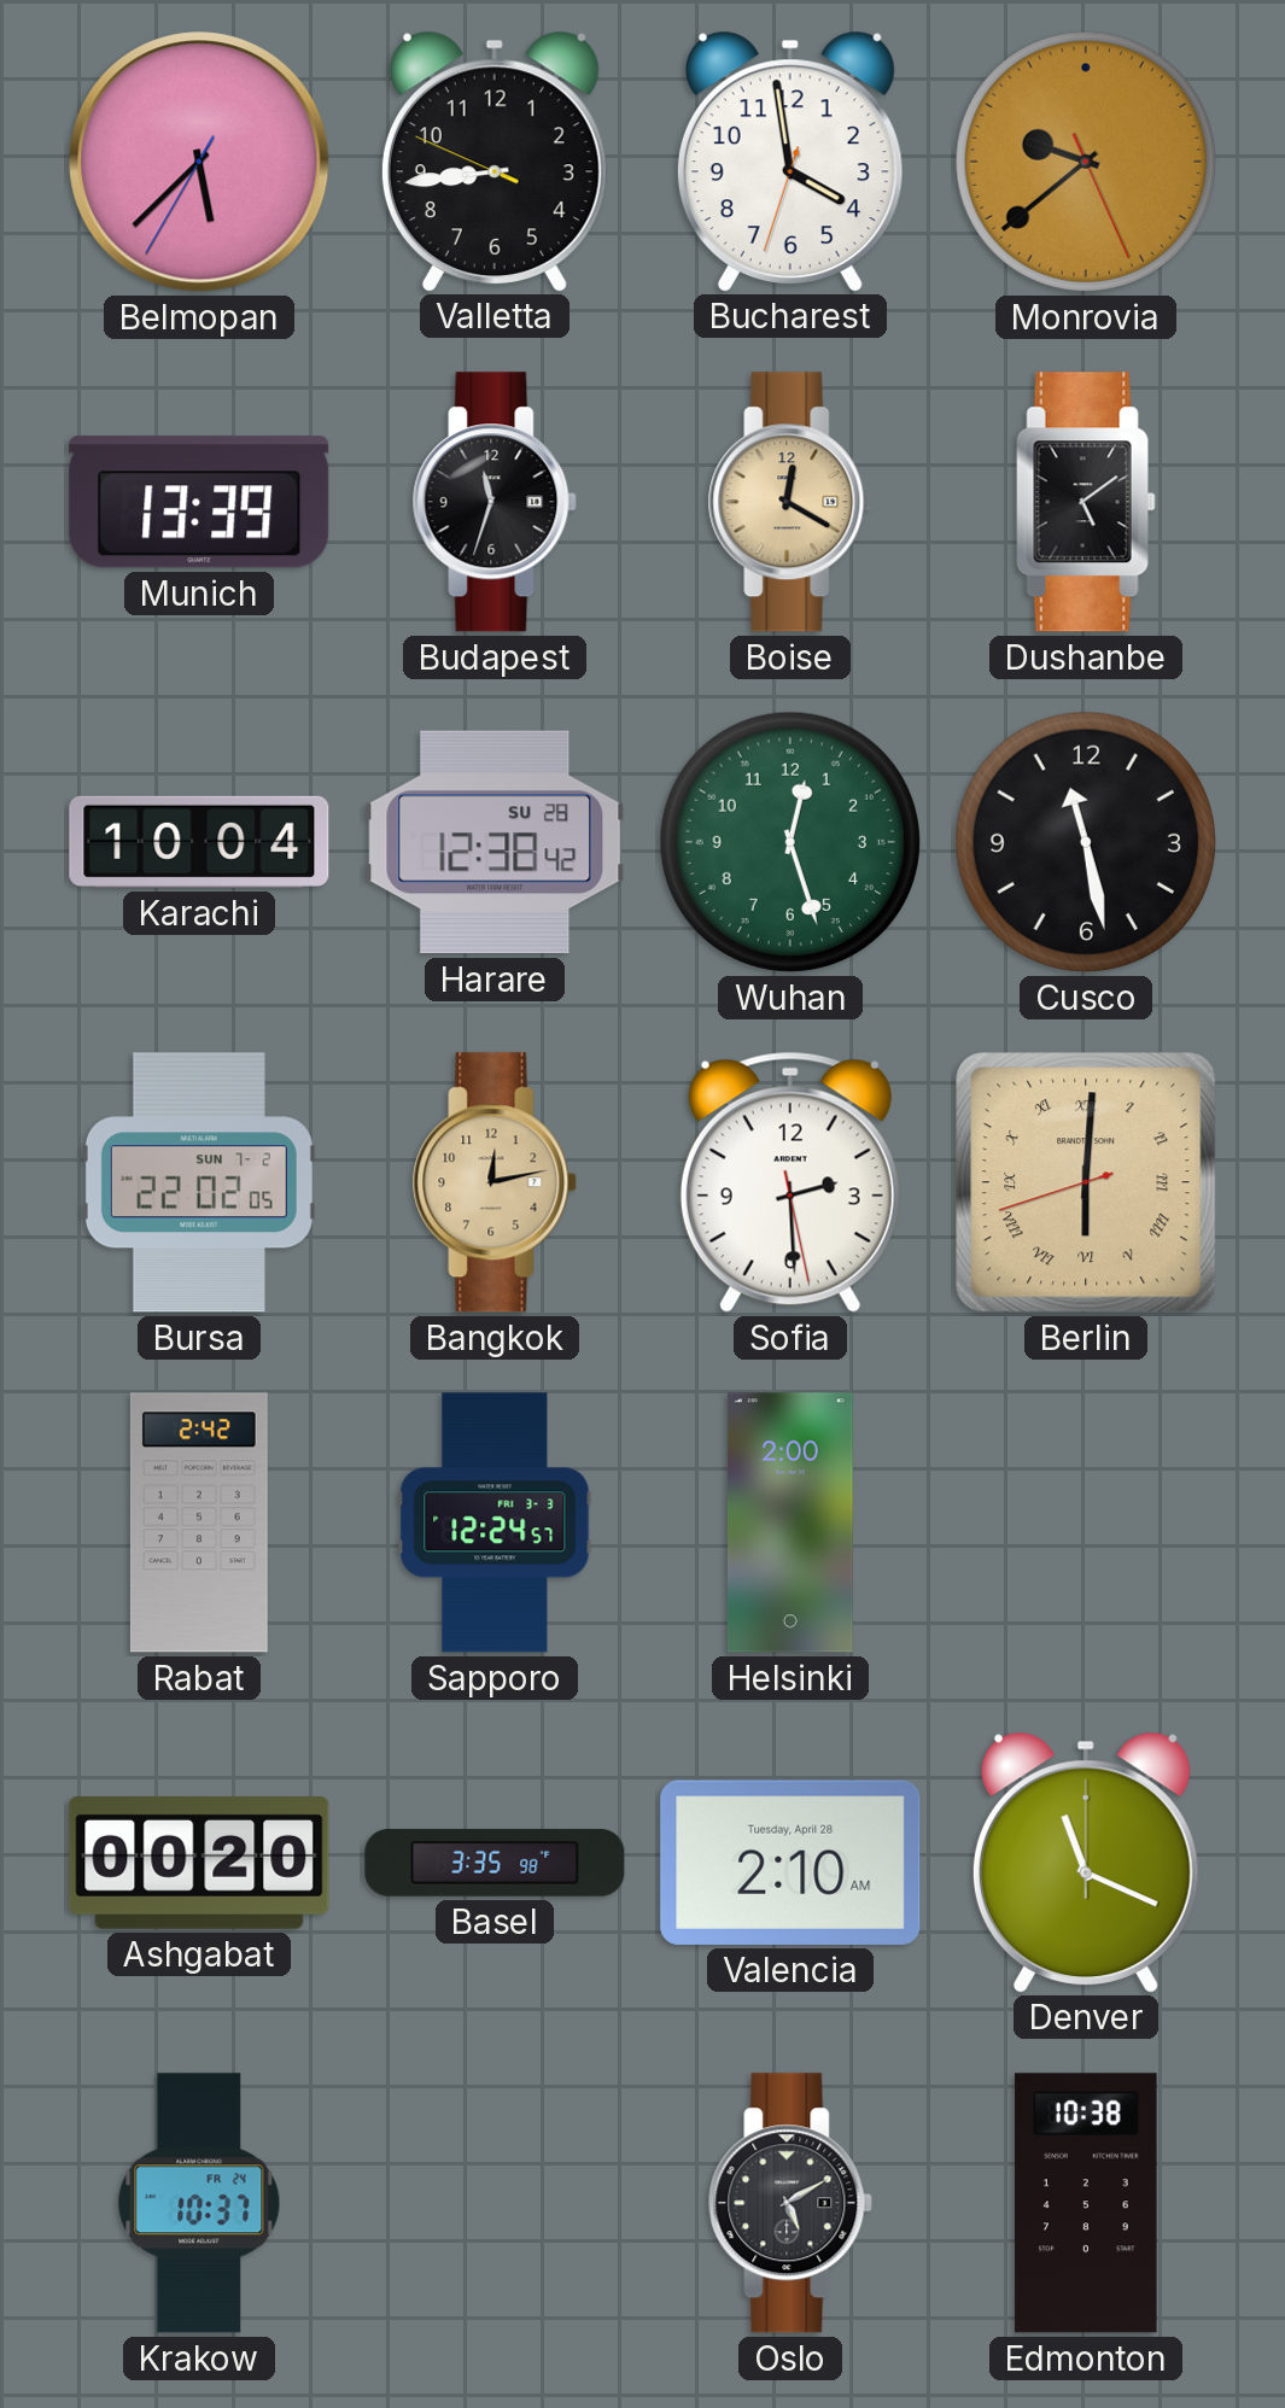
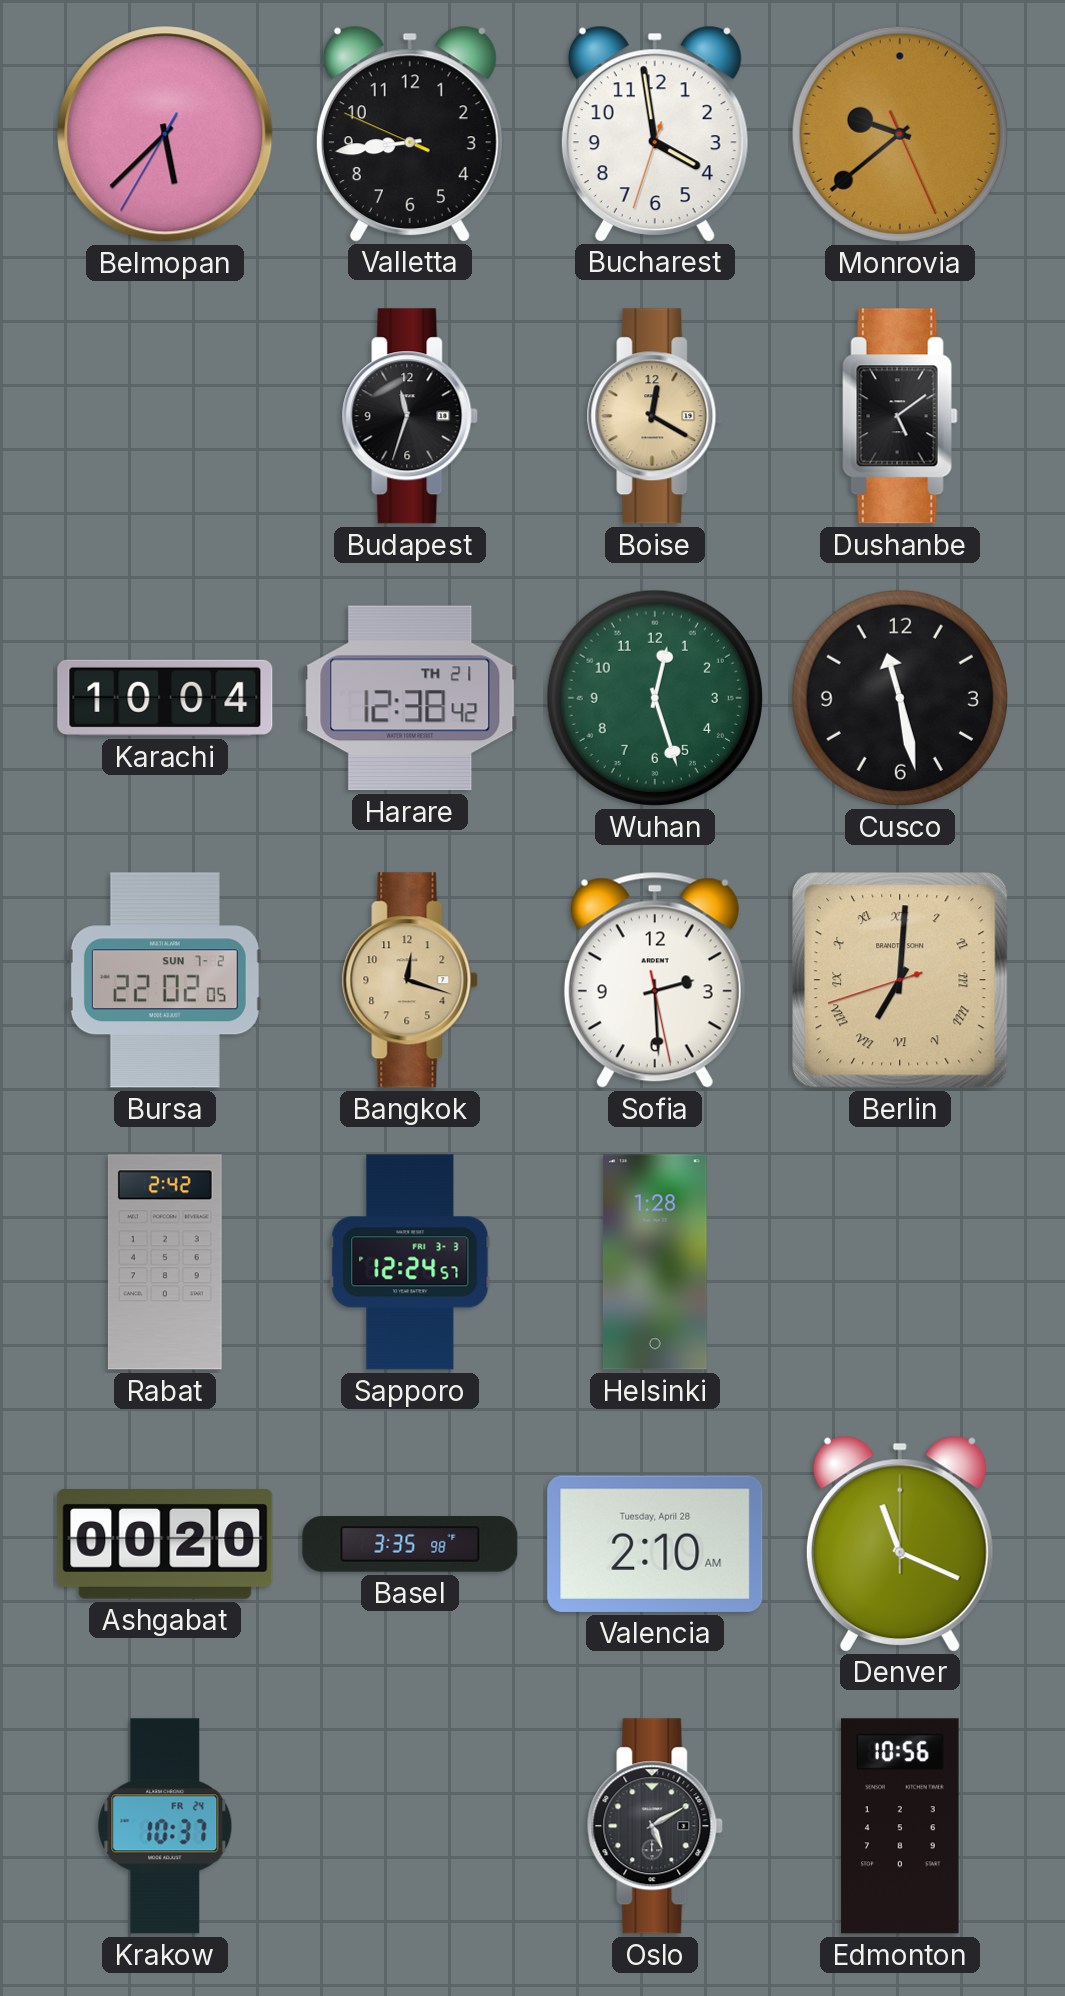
Munich: 13:39 -> none (199, 502)
Harare date: SU 28 -> TH 21 (410, 698)
Bangkok: 12:13 -> 12:18 (410, 980)
Berlin: 6:00 -> 7:00 (900, 980)
Helsinki: 2:00 -> 1:28 (655, 1262)
Edmonton: 10:38 -> 10:56 (900, 1826)
